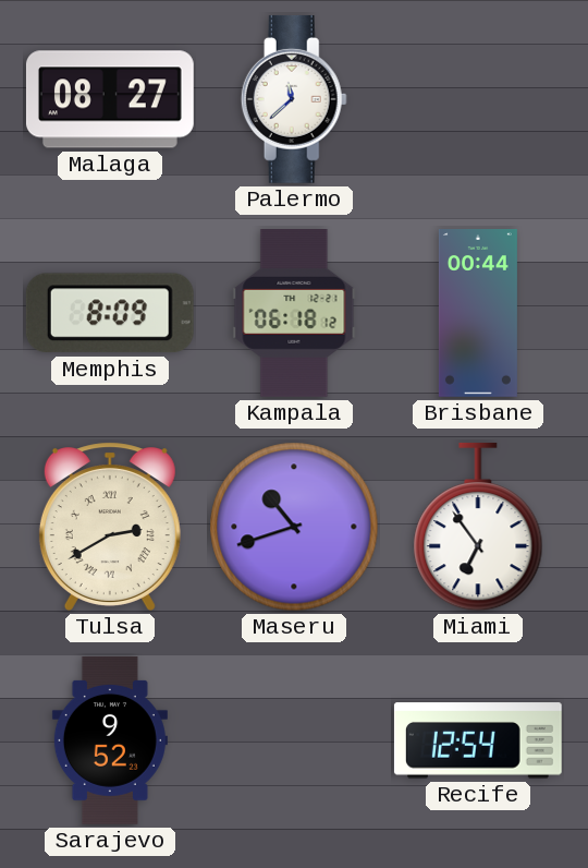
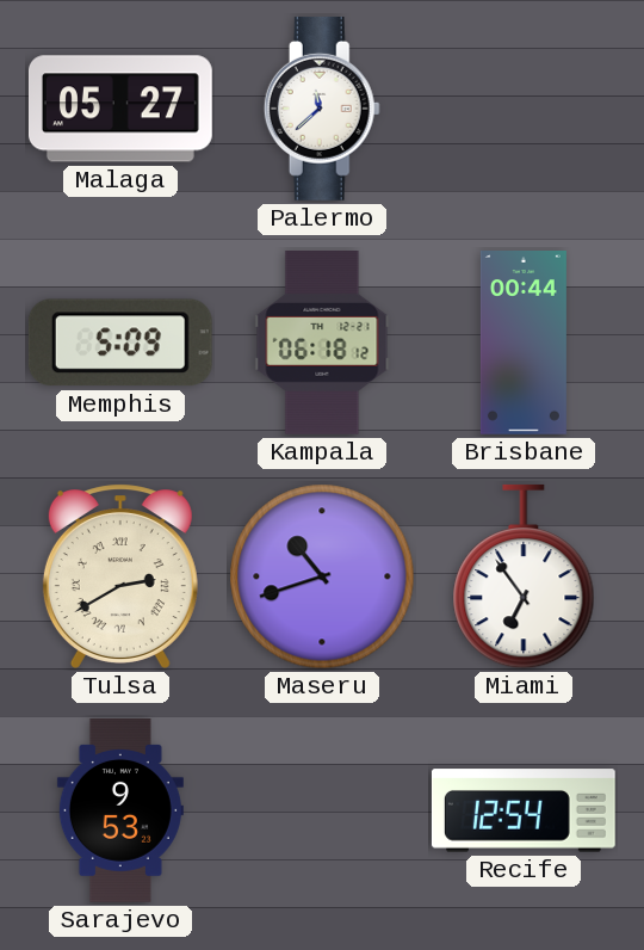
Malaga: 08:27 -> 05:27 (120, 109)
Memphis: 8:09 -> 5:09 (120, 343)
Sarajevo: 9:52 -> 9:53 (120, 810)
